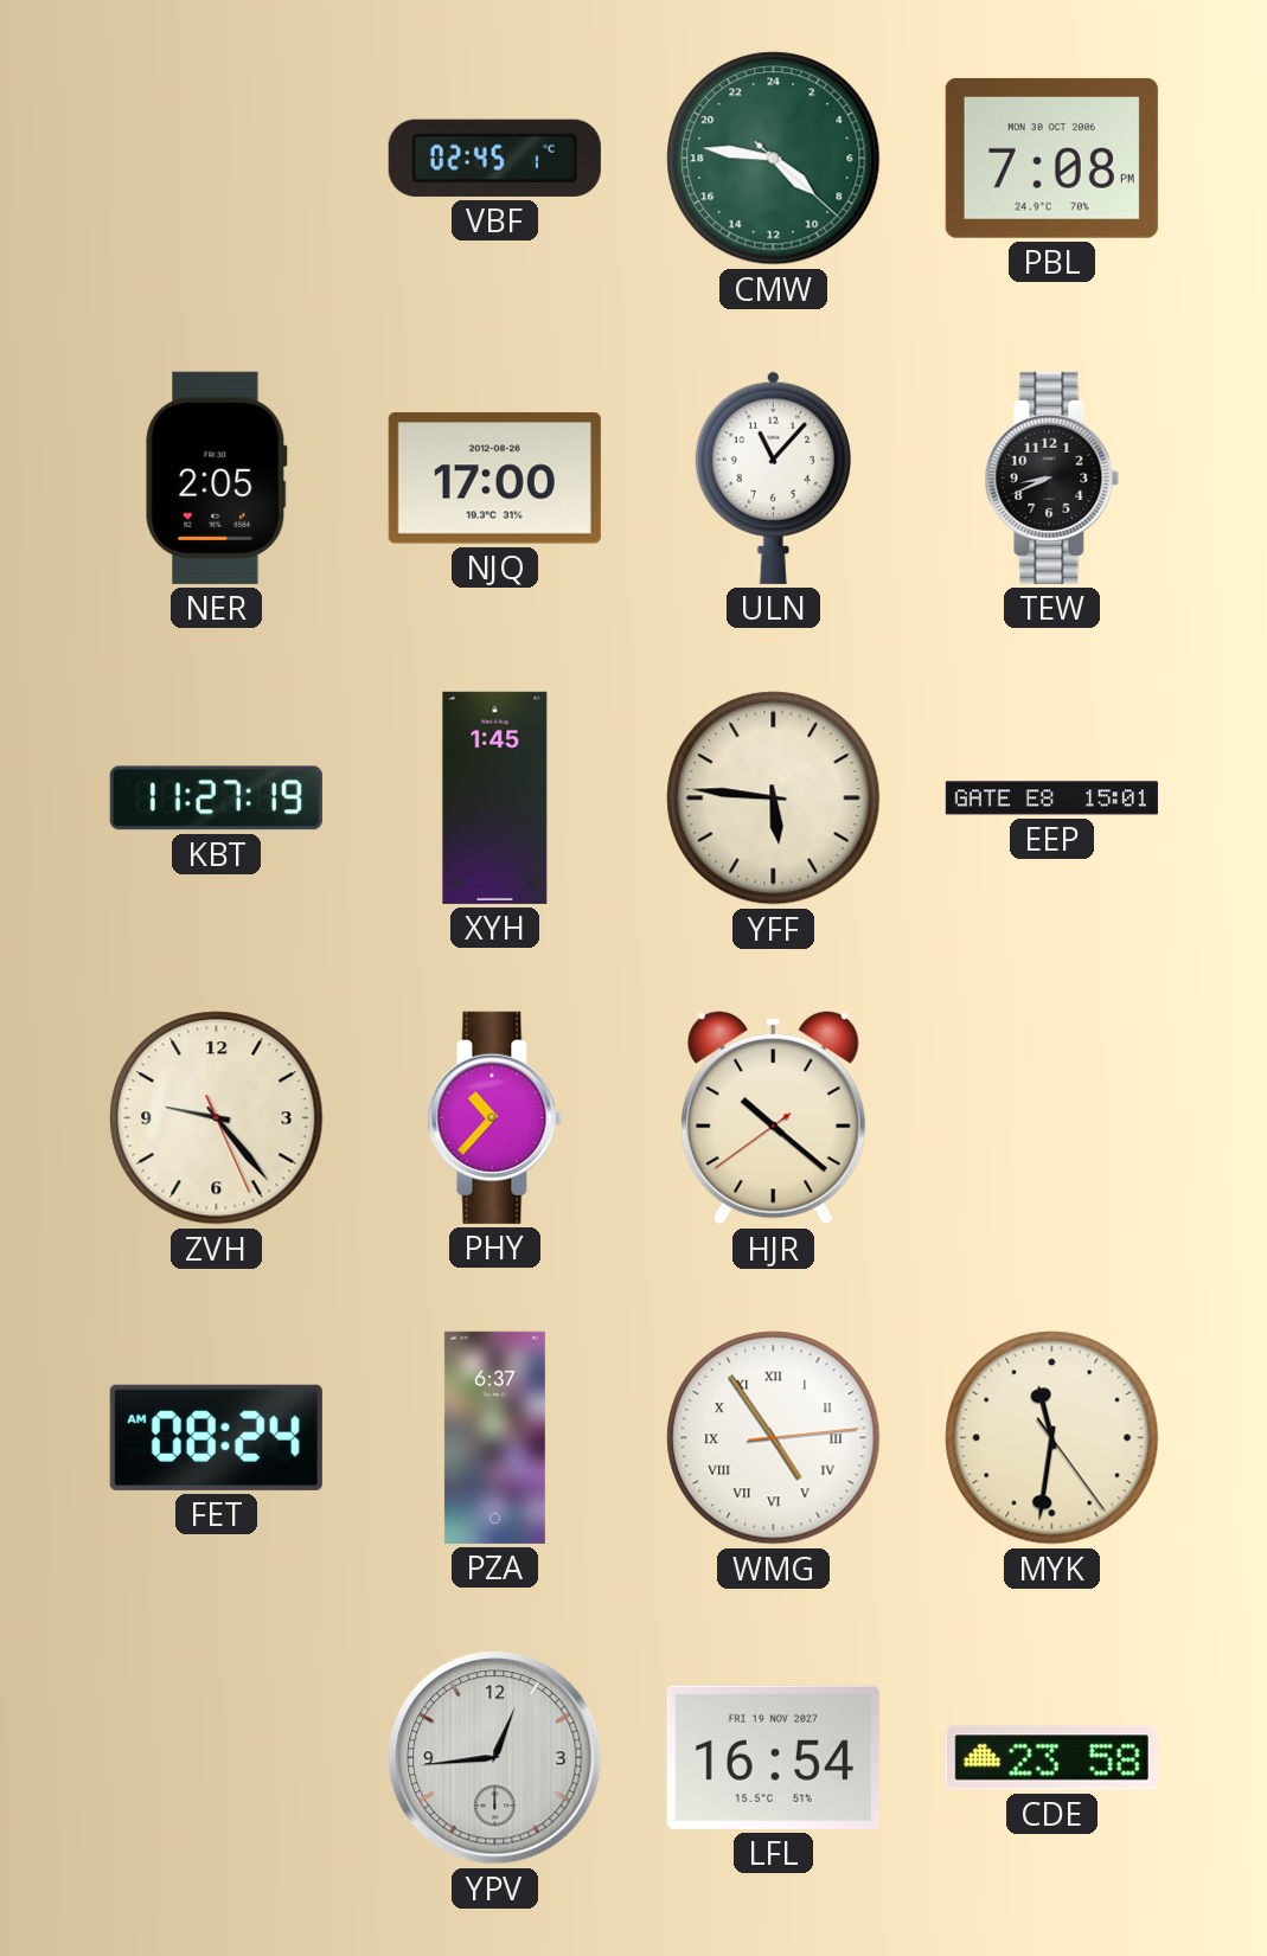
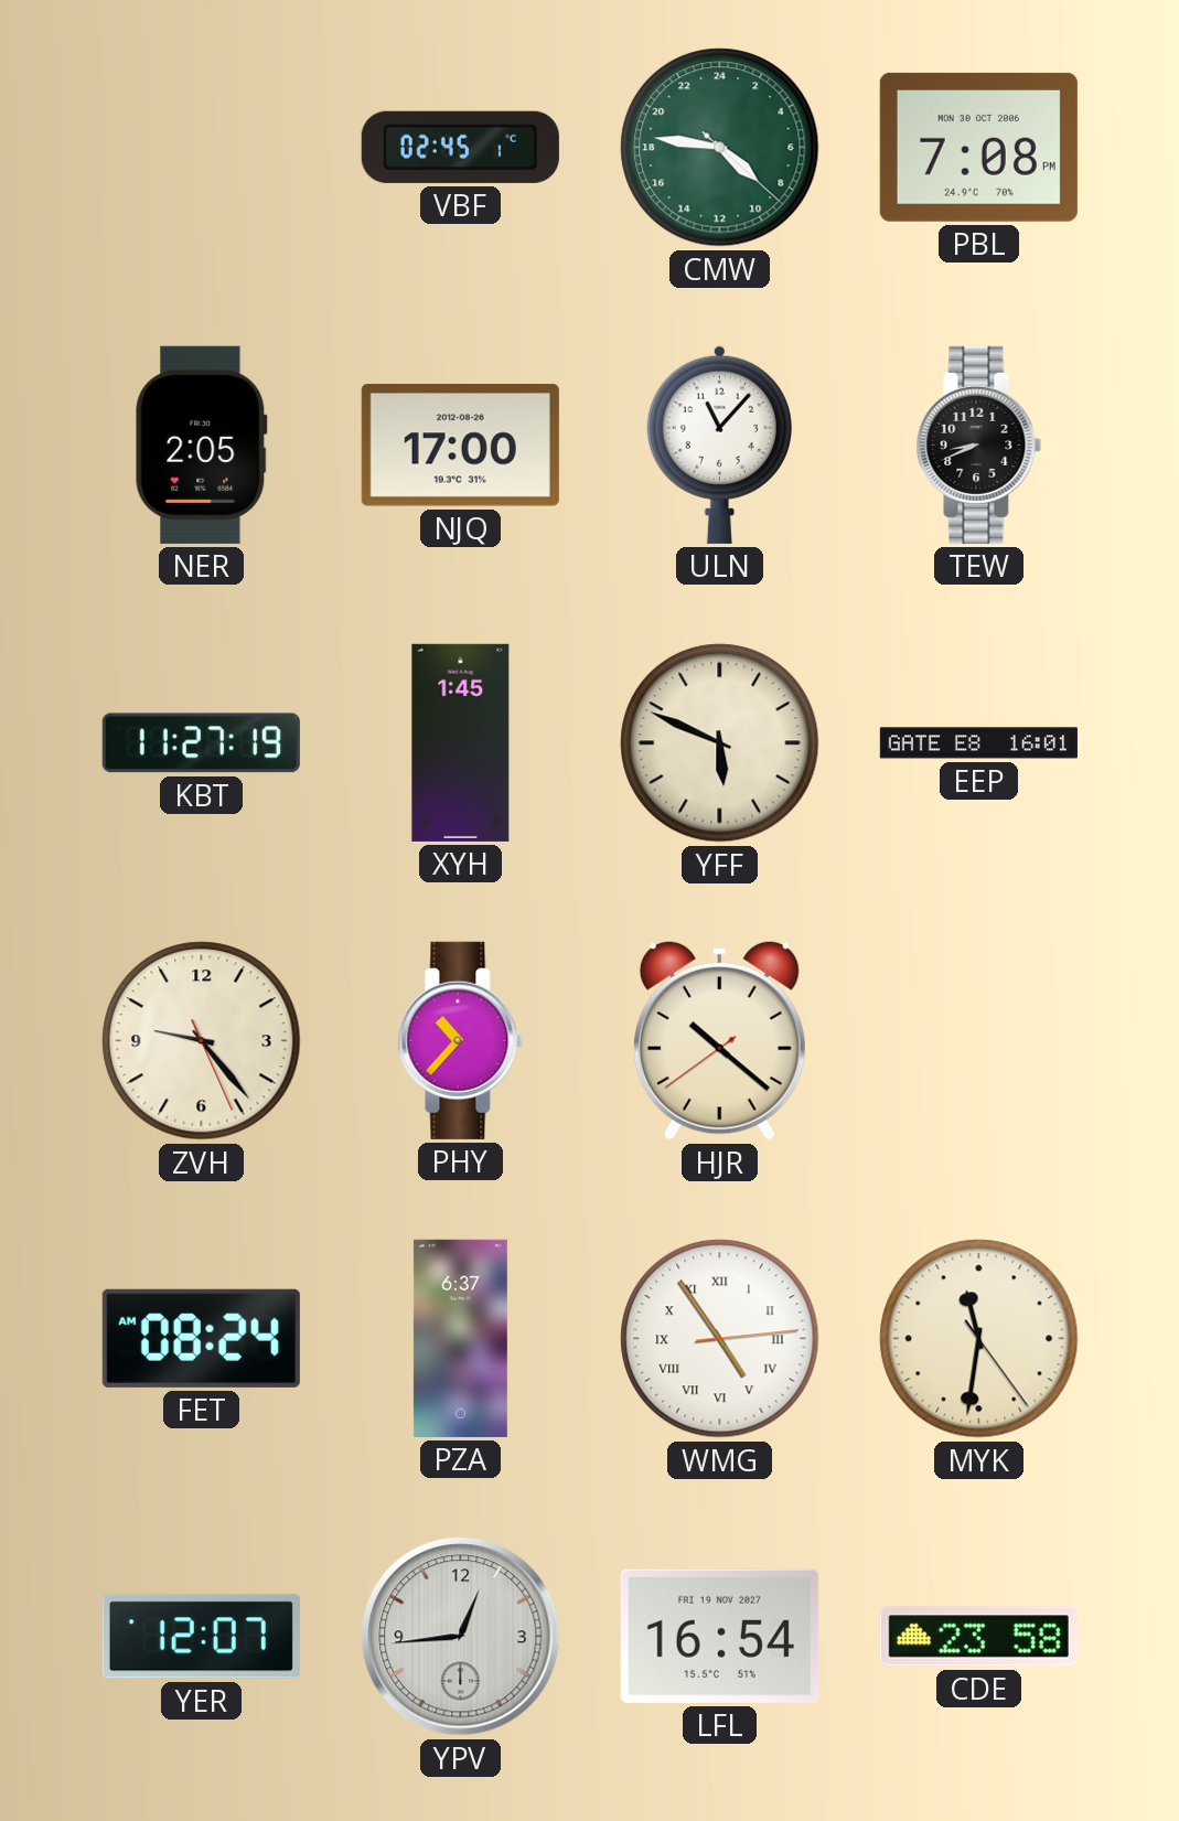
YFF: 5:46 -> 5:49 (720, 743)
EEP: 15:01 -> 16:01 (978, 743)
YER: none -> 12:07 (201, 1637)
